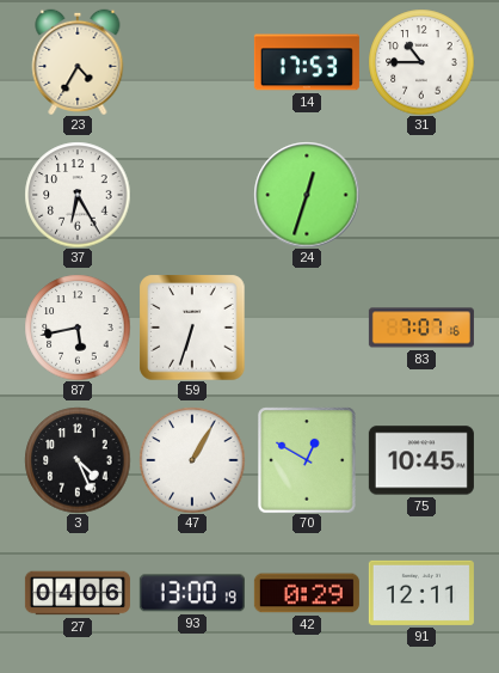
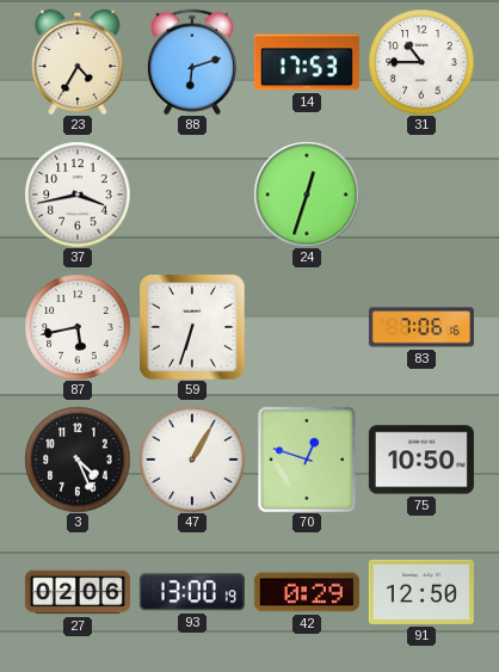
88: none -> 6:12 (192, 62)
37: 6:25 -> 3:43 (78, 195)
83: 7:07 -> 7:06 (421, 327)
70: 12:50 -> 12:48 (307, 460)
75: 10:45 -> 10:50 (421, 460)
27: 04:06 -> 02:06 (78, 592)
91: 12:11 -> 12:50 (421, 592)
